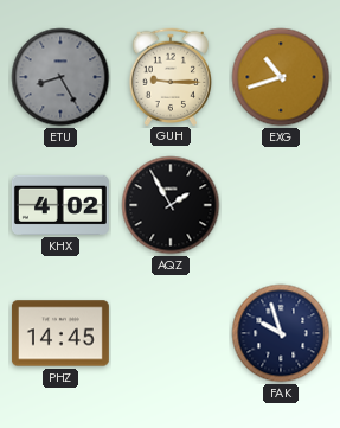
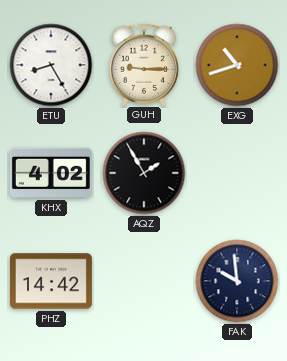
ETU dial: grey -> white (51, 65)
PHZ: 14:45 -> 14:42 (51, 281)
FAK: 9:57 -> 9:59 (237, 281)
